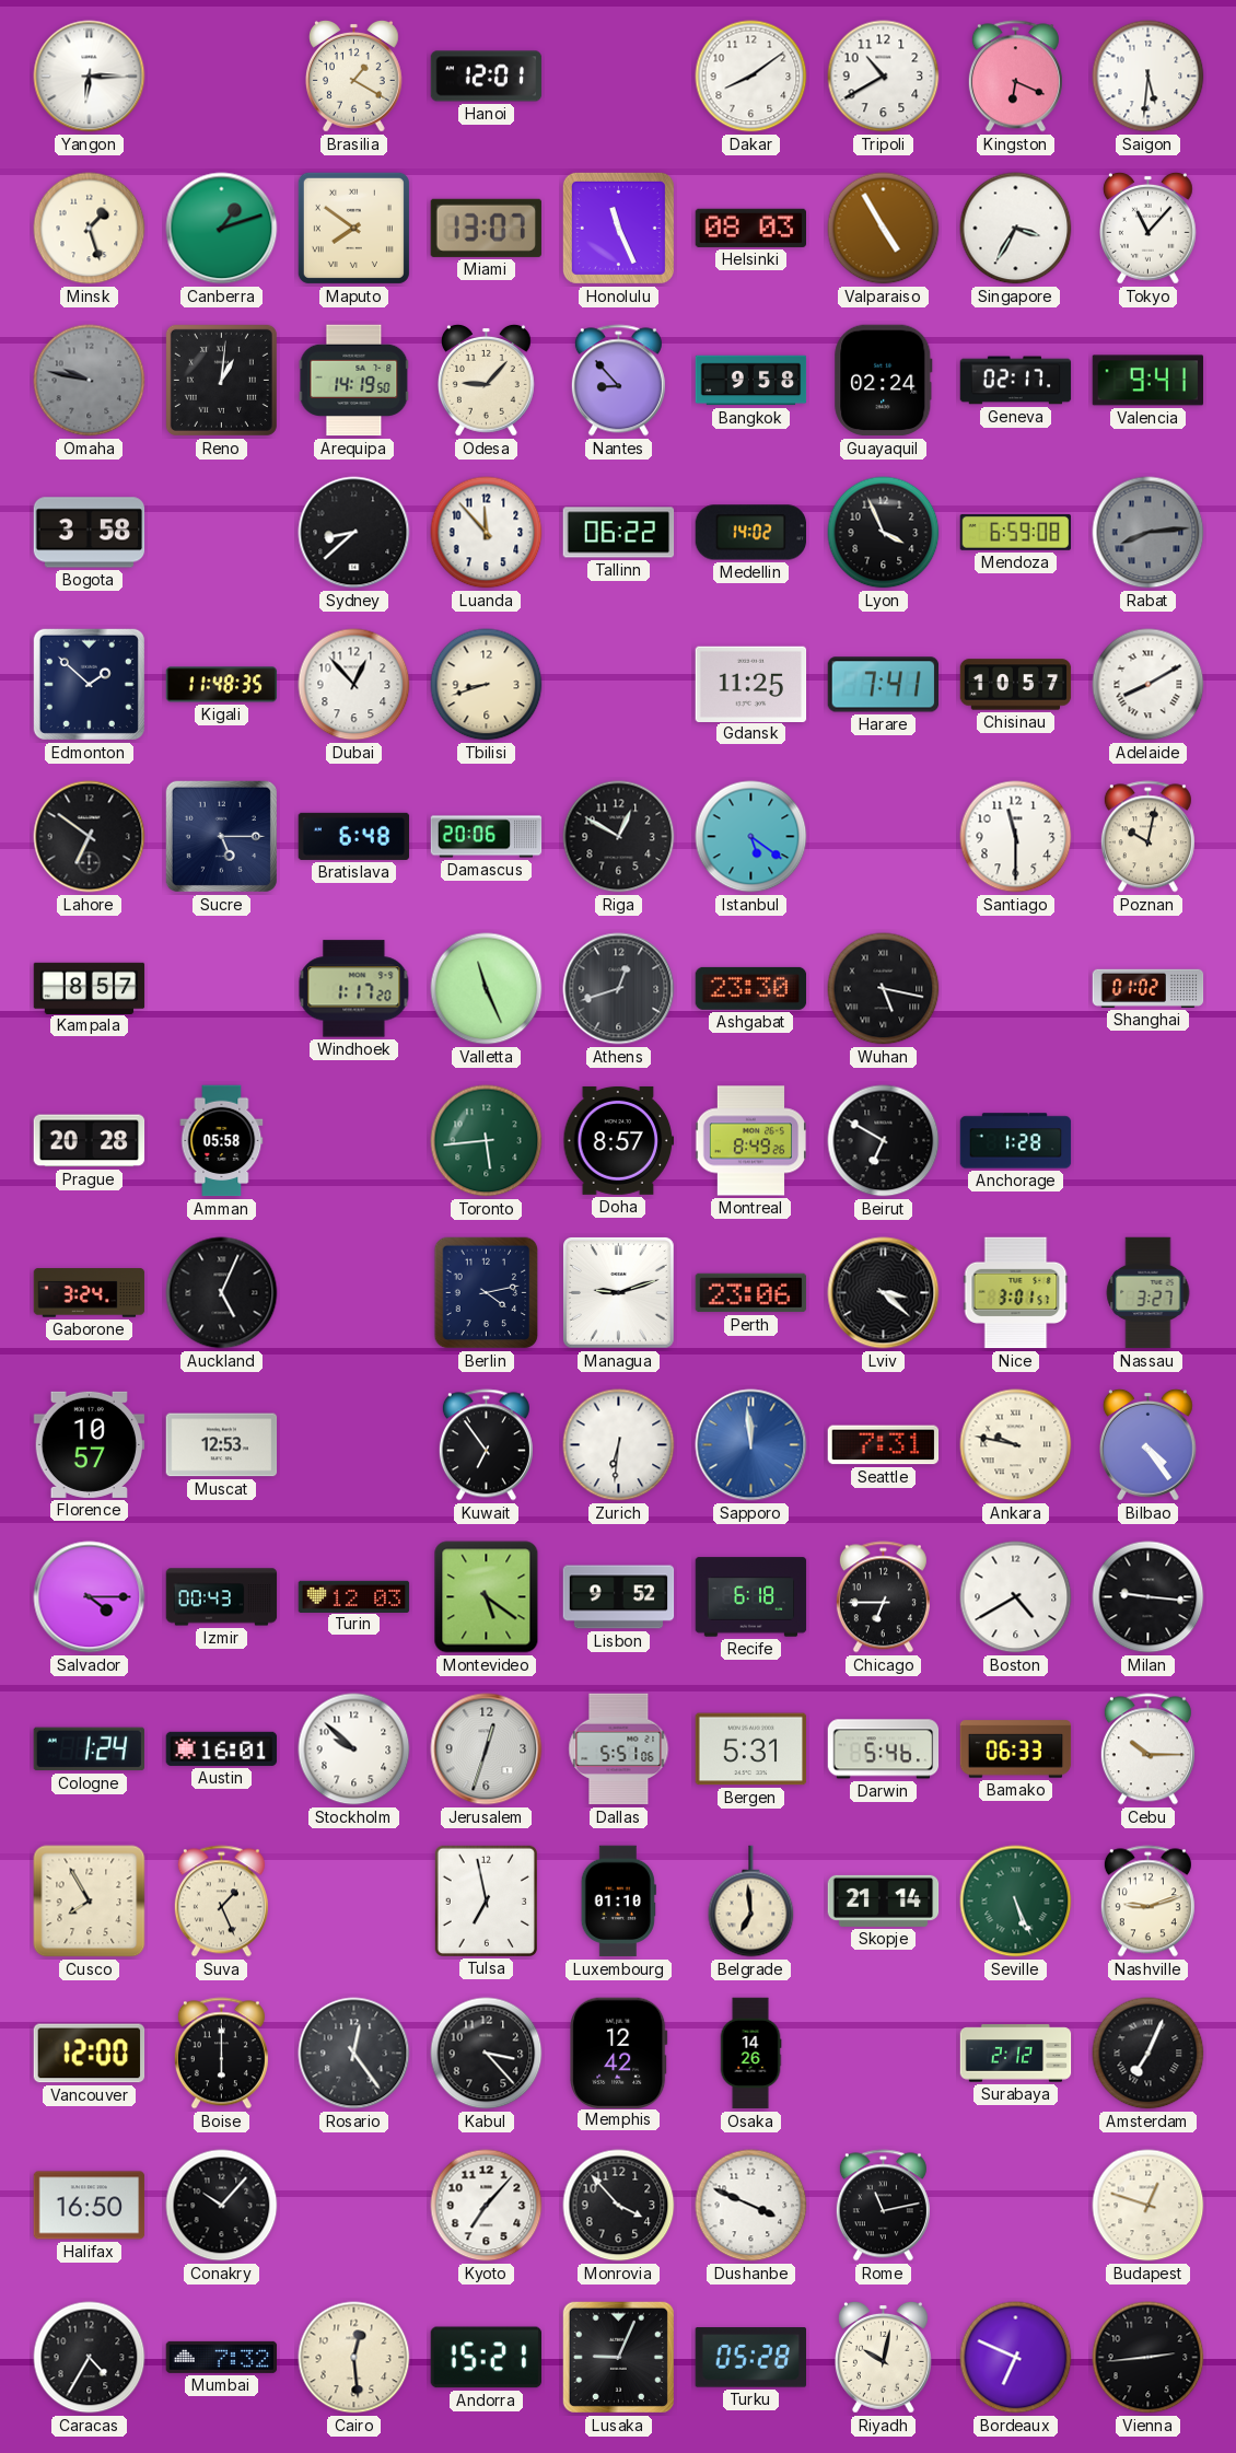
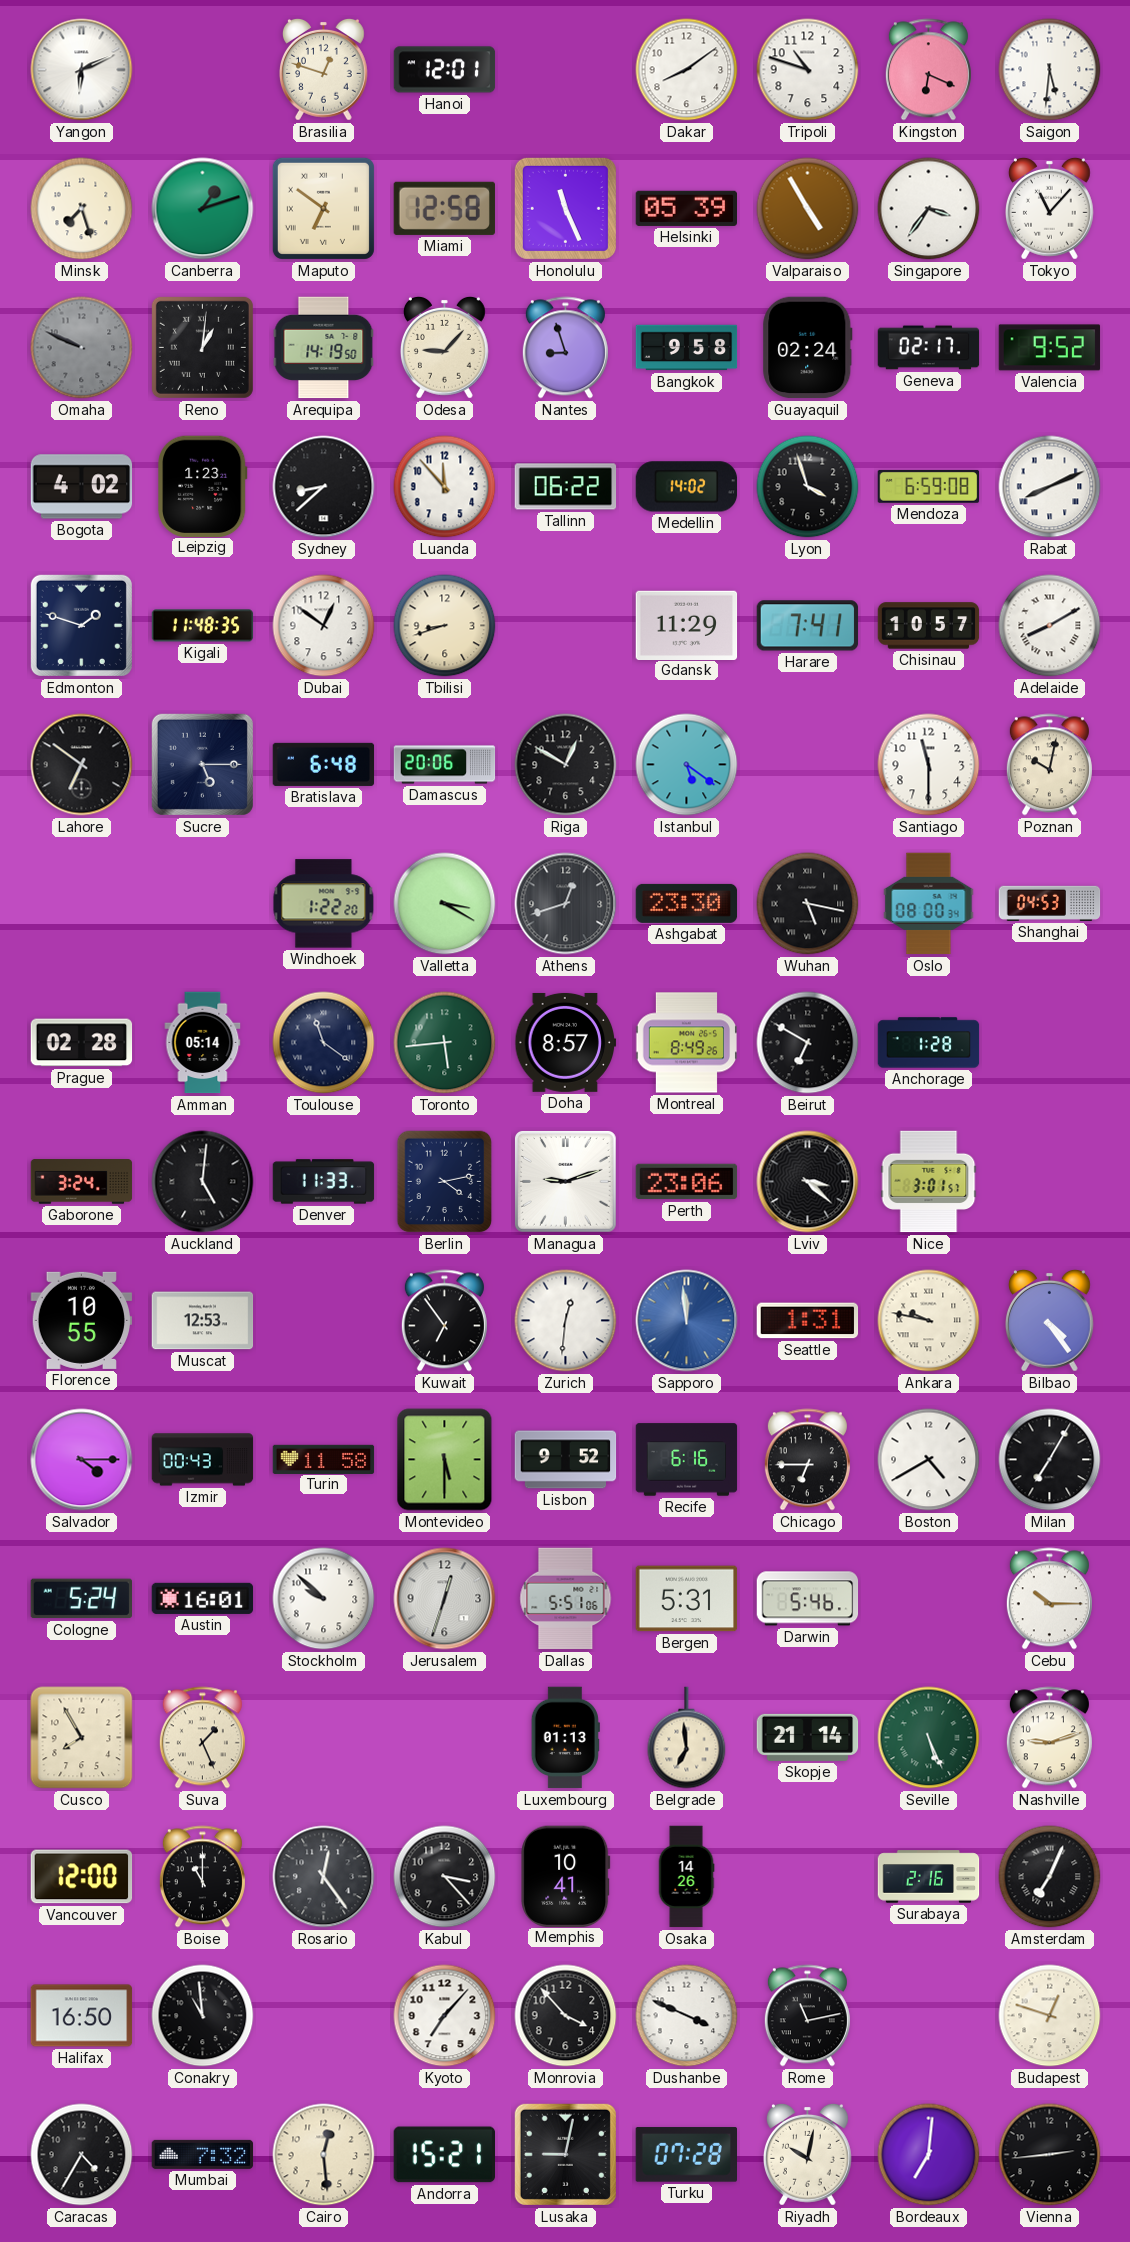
Yangon: 6:15 -> 6:11 (82, 70)
Brasilia: 1:20 -> 12:48 (324, 69)
Tripoli: 10:40 -> 10:48 (808, 70)
Minsk: 1:27 -> 7:27 (82, 209)
Maputo: 7:51 -> 6:51 (323, 208)
Miami: 13:07 -> 12:58 (444, 208)
Helsinki: 08:03 -> 05:39 (686, 208)
Singapore: 3:35 -> 3:36 (929, 209)
Omaha: 9:47 -> 9:49 (82, 348)
Nantes: 8:53 -> 8:57 (565, 348)
Valencia: 9:41 -> 9:52 (1050, 348)
Bogota: 3:58 -> 4:02 (82, 487)
Leipzig: none -> 1:23 (203, 486)
Lyon: 3:56 -> 3:57 (808, 487)
Rabat: 8:14 -> 8:11 (1050, 487)
Rabat dial: grey -> white (1050, 487)
Edmonton: 1:52 -> 1:48 (81, 625)
Dubai: 12:53 -> 12:51 (324, 626)
Gdansk: 11:25 -> 11:29 (687, 625)
Kampala: 8:57 -> none (90, 988)
Windhoek: 1:17 -> 1:22 (324, 904)
Valletta: 11:26 -> 3:20 (445, 904)
Oslo: none -> 08:00 (929, 904)
Shanghai: 01:02 -> 04:53 (1050, 903)
Prague: 20:28 -> 02:28 (82, 1043)
Amman: 05:58 -> 05:14 (203, 1043)
Toulouse: none -> 11:21 (324, 1043)
Auckland: 5:04 -> 5:01 (203, 1182)
Denver: none -> 11:33 (324, 1182)
Nassau: 3:27 -> none (1148, 1293)
Florence: 10:57 -> 10:55 (82, 1320)
Zurich: 6:31 -> 12:31 (566, 1321)
Seattle: 7:31 -> 1:31 (808, 1321)
Turin: 12:03 -> 11:58 (324, 1459)
Montevideo: 5:21 -> 5:30 (445, 1460)
Recife: 6:18 -> 6:16 (687, 1460)
Milan: 9:16 -> 7:05 (1050, 1460)
Cologne: 1:24 -> 5:24 (81, 1599)
Bamako: 06:33 -> none (1016, 1749)
Tulsa: 6:58 -> none (486, 1900)
Luxembourg: 01:10 -> 01:13 (565, 1738)
Boise: 6:00 -> 11:00 (202, 1877)
Memphis: 12:42 -> 10:41 (566, 1876)
Surabaya: 2:12 -> 2:16 (929, 1877)
Conakry: 10:07 -> 10:59 (203, 2016)
Lusaka: 9:04 -> 9:02 (565, 2154)
Turku: 05:28 -> 07:28 (686, 2155)
Bordeaux: 6:49 -> 7:01 (929, 2155)
